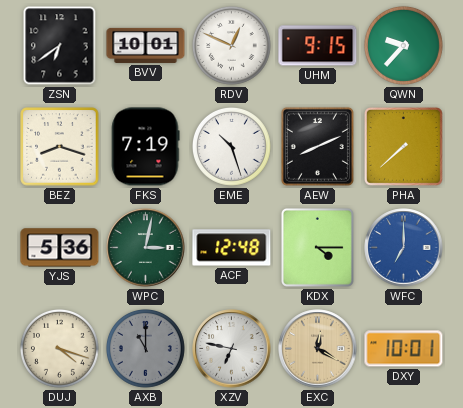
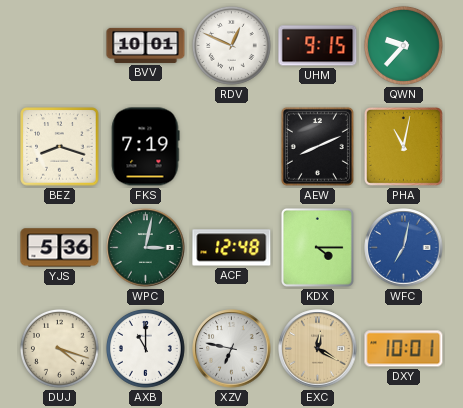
ZSN: 6:39 -> none (60, 46)
EME: 10:27 -> none (231, 146)
PHA: 7:38 -> 11:02 (403, 146)
WFC: 7:00 -> 7:02 (404, 248)
AXB dial: grey -> white (145, 348)
